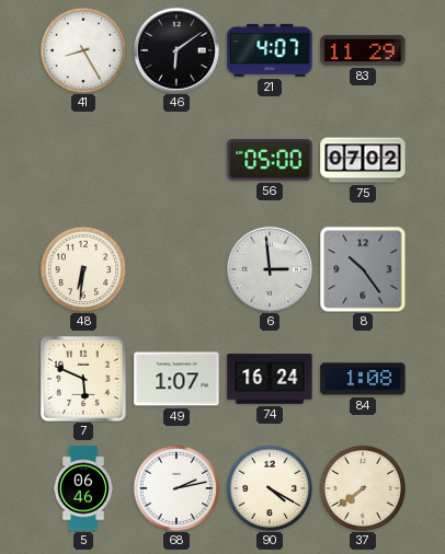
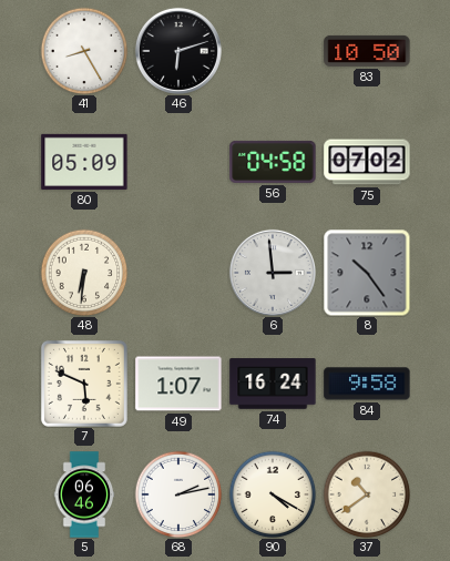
46: 6:09 -> 6:12 (178, 51)
21: 4:07 -> none (270, 50)
83: 11:29 -> 10:50 (367, 51)
80: none -> 05:09 (84, 162)
56: 05:00 -> 04:58 (273, 162)
84: 1:08 -> 9:58 (367, 384)
37: 7:39 -> 10:39 (367, 494)
